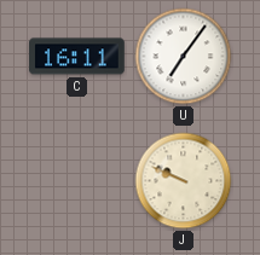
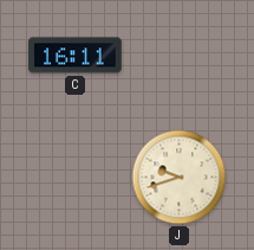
U: 7:06 -> none (184, 57)
J: 9:49 -> 9:42 (180, 178)
